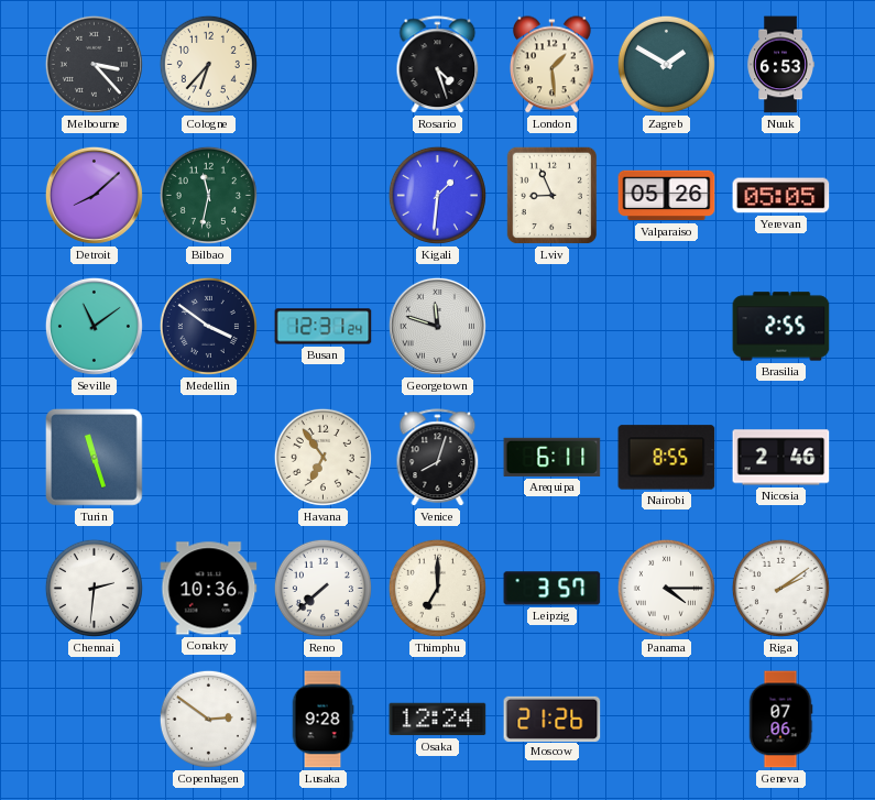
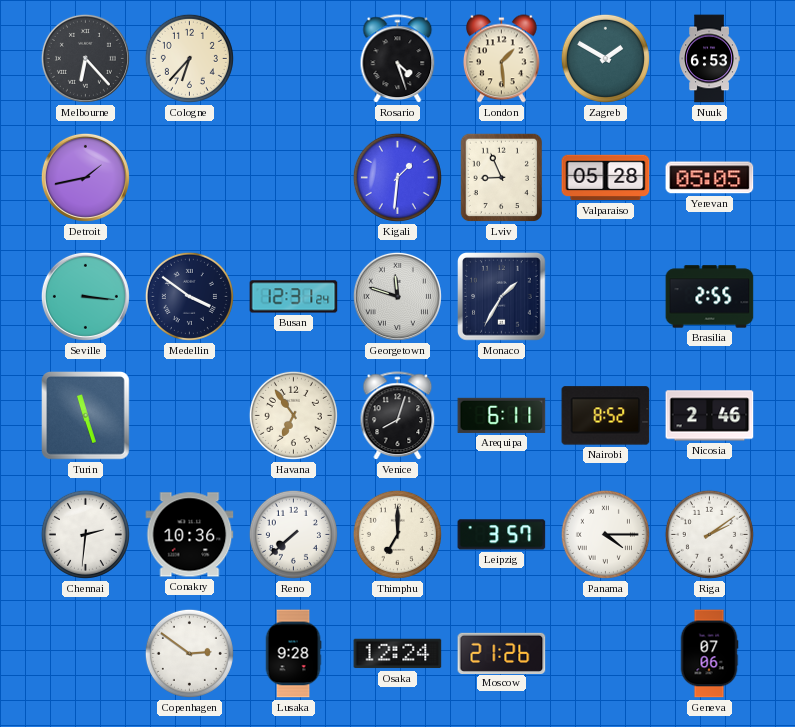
Melbourne: 3:23 -> 6:23 (85, 58)
Detroit: 8:08 -> 1:43 (85, 177)
Bilbao: 11:32 -> none (208, 195)
Valparaiso: 05:26 -> 05:28 (606, 178)
Seville: 11:09 -> 3:16 (85, 296)
Monaco: none -> 1:35 (502, 297)
Nairobi: 8:55 -> 8:52 (606, 416)
